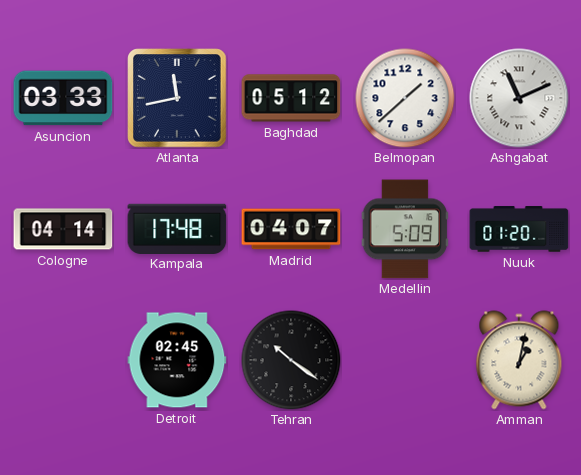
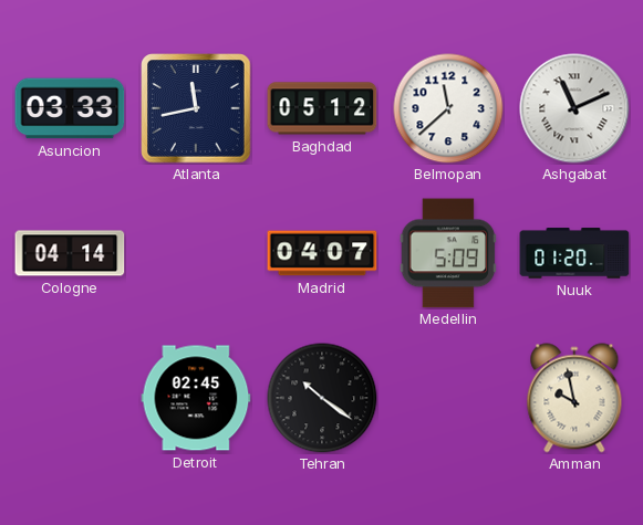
Belmopan: 1:38 -> 11:38 (448, 108)
Kampala: 17:48 -> none (177, 228)
Amman: 1:02 -> 9:58 (574, 398)
